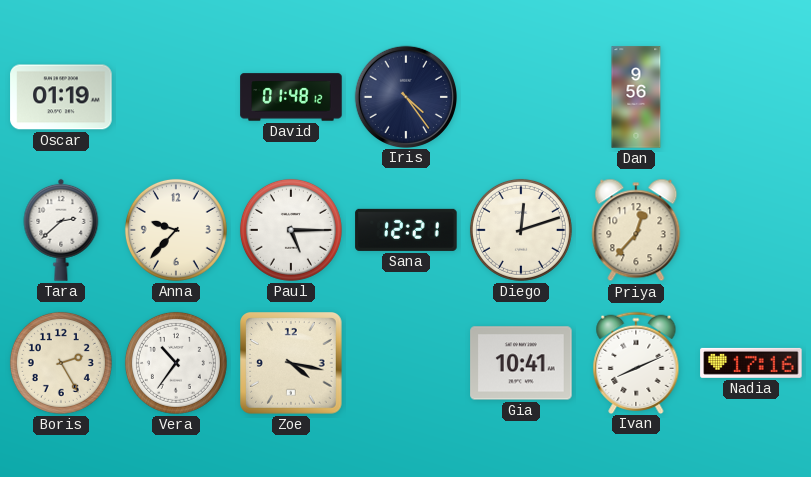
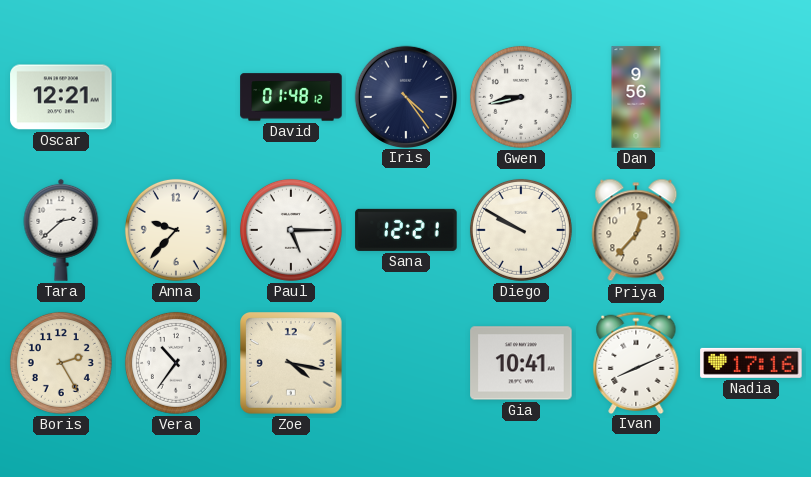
Oscar: 01:19 -> 12:21 (61, 97)
Gwen: none -> 8:43 (521, 97)
Diego: 12:12 -> 9:50 (521, 230)
